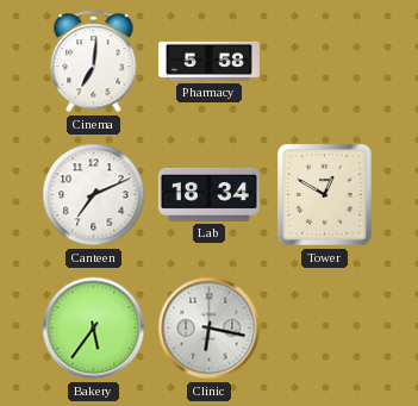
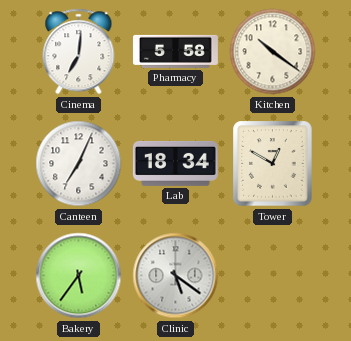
Kitchen: none -> 10:21 (273, 52)
Canteen: 7:11 -> 7:04 (79, 164)
Clinic: 6:17 -> 5:21 (176, 276)
